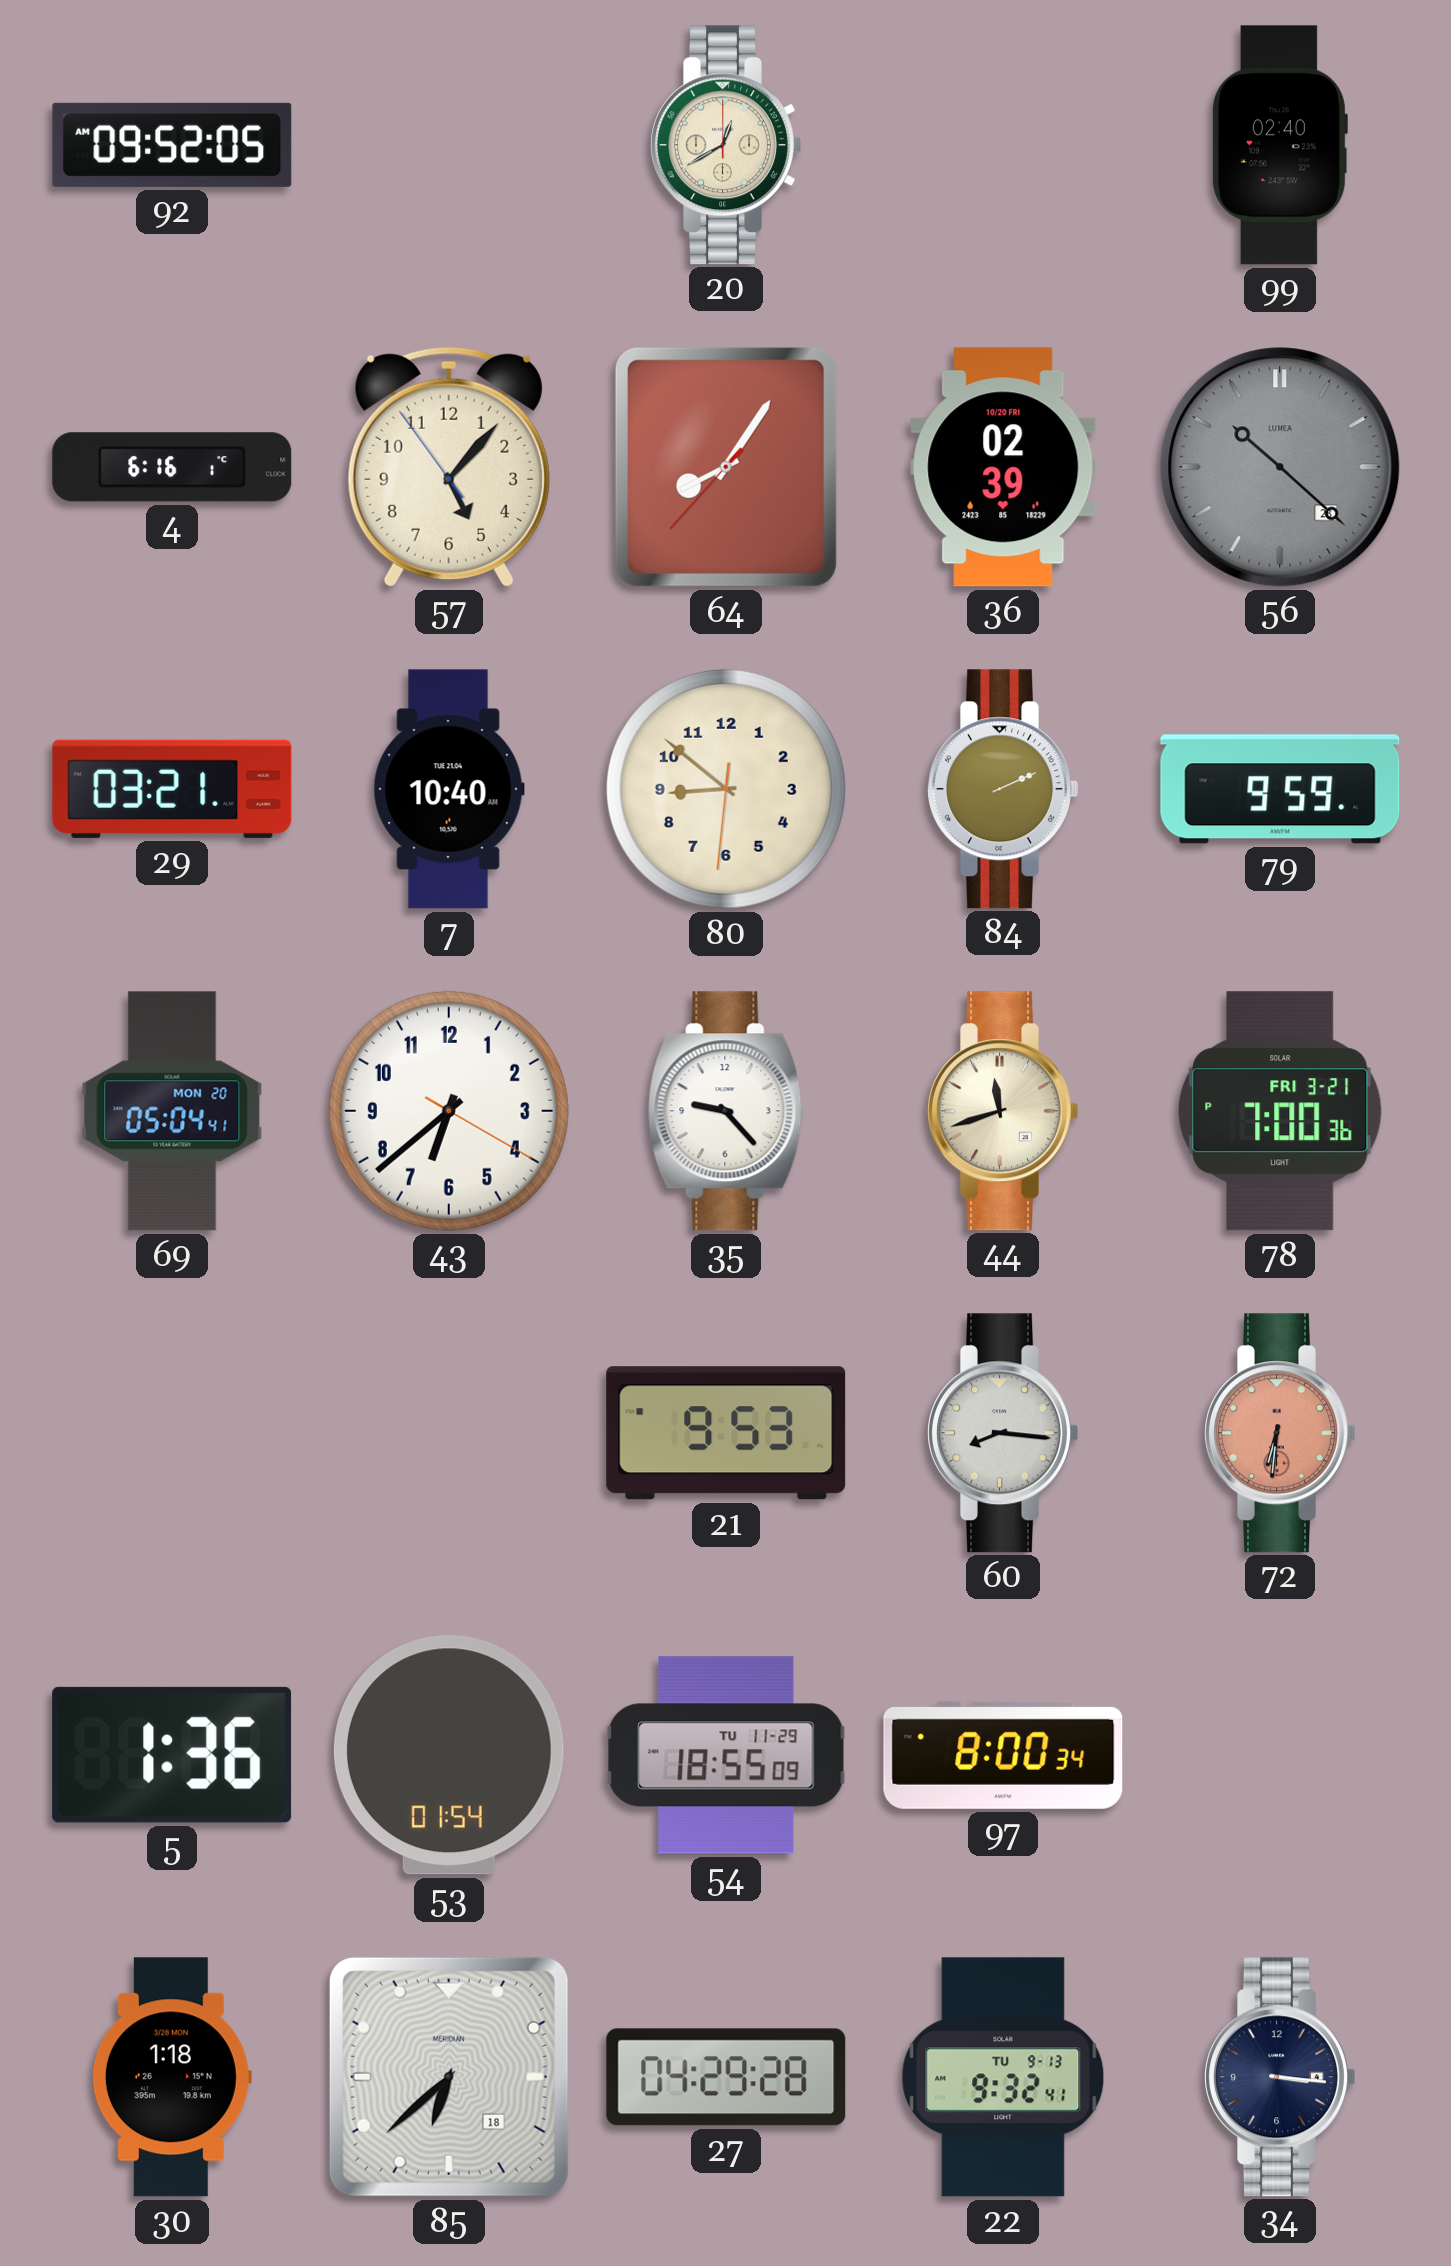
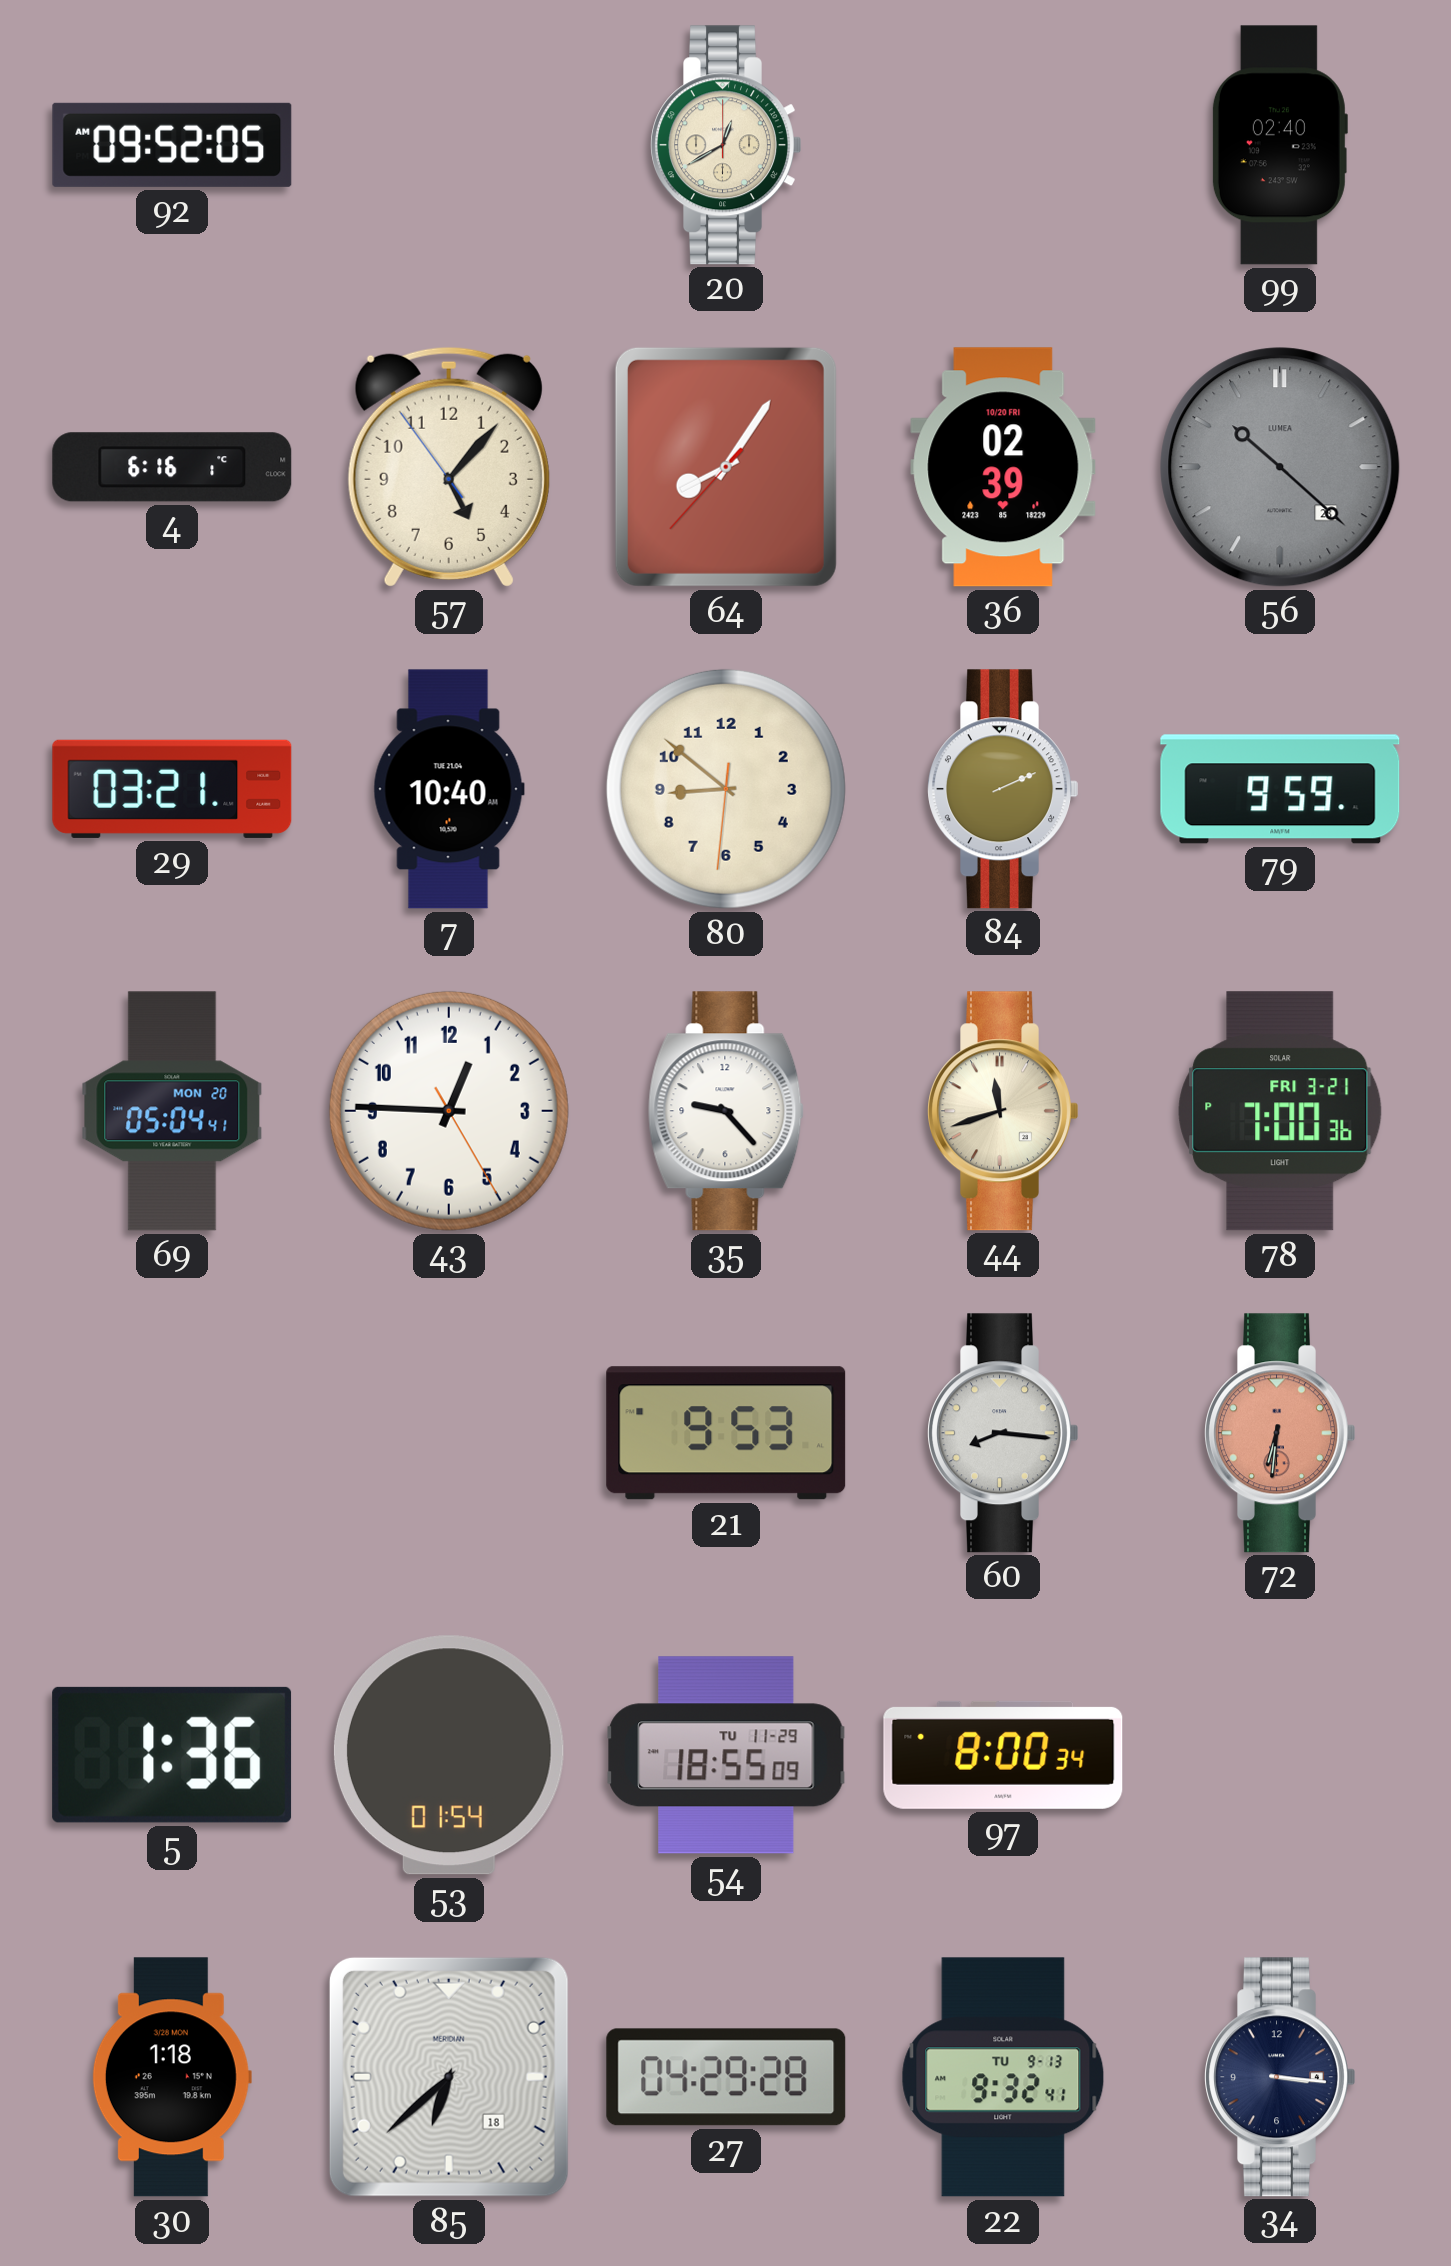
43: 6:38 -> 12:45 (449, 1111)
